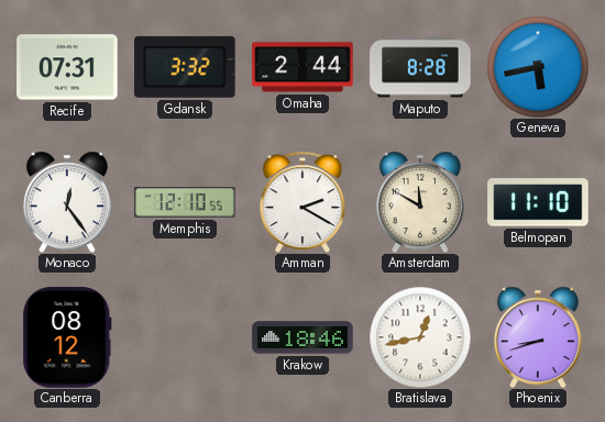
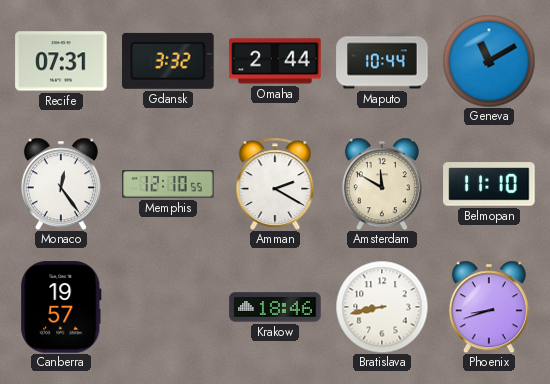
Maputo: 8:28 -> 10:44 (382, 61)
Geneva: 5:43 -> 11:10 (489, 61)
Canberra: 08:12 -> 19:57 (61, 307)
Bratislava: 12:43 -> 8:43 (382, 307)
